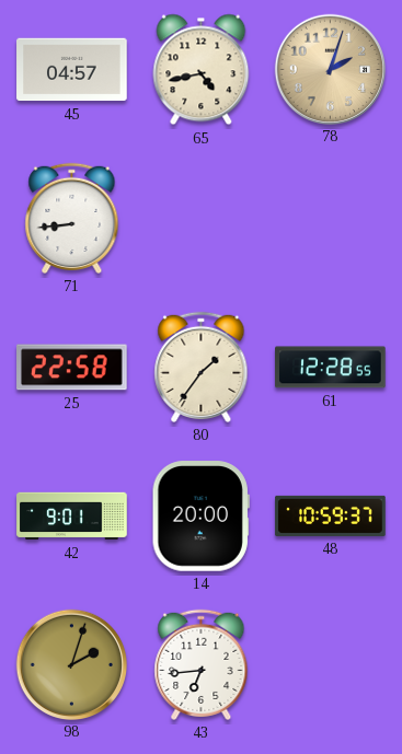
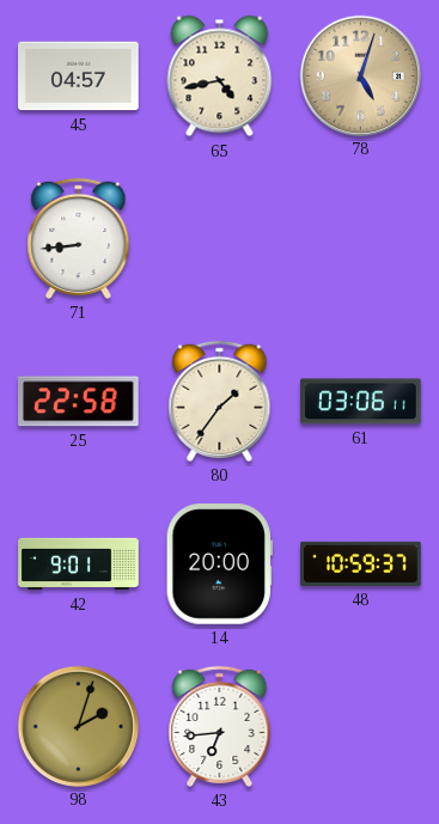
78: 2:03 -> 5:03 (360, 75)
61: 12:28 -> 03:06 (361, 402)
